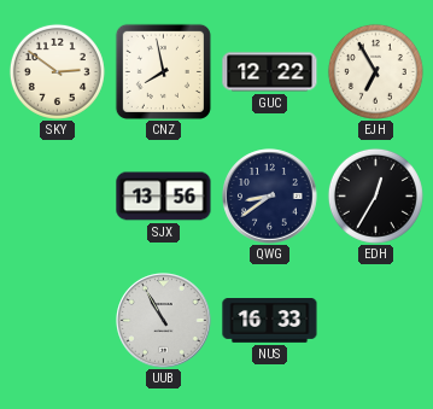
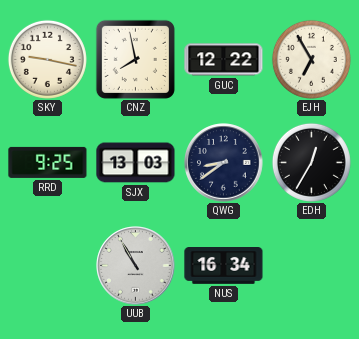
SKY: 2:51 -> 9:17 (47, 59)
RRD: none -> 9:25 (48, 162)
SJX: 13:56 -> 13:03 (136, 163)
NUS: 16:33 -> 16:34 (224, 266)
